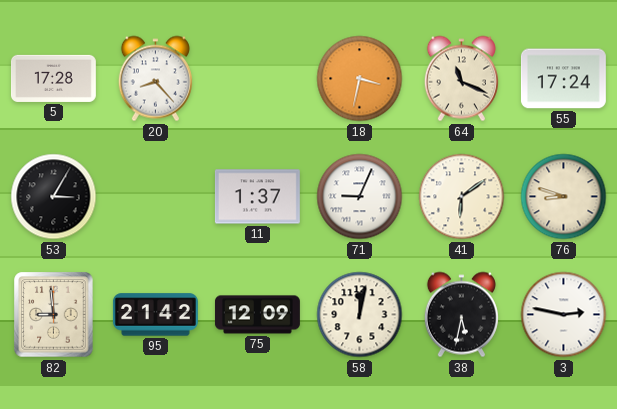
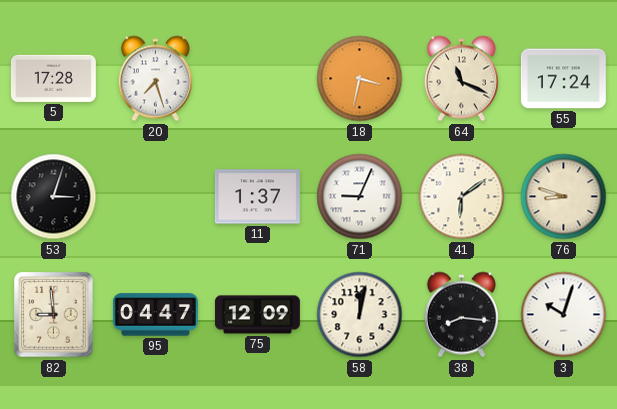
20: 8:23 -> 7:27 (155, 79)
53: 3:05 -> 3:03 (54, 197)
95: 21:42 -> 04:47 (155, 315)
38: 5:32 -> 8:16 (461, 315)
3: 2:47 -> 10:03 (564, 315)
